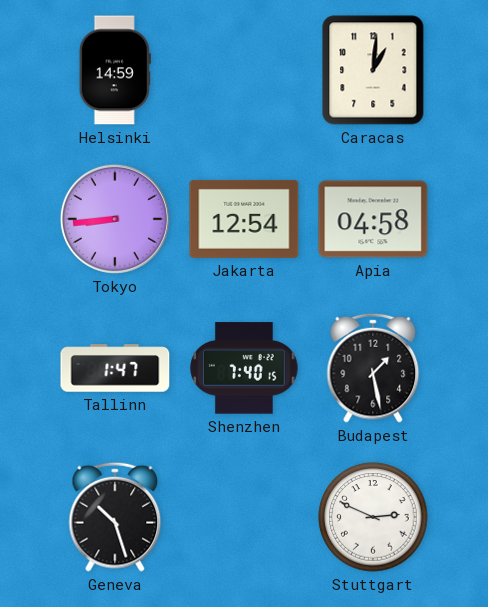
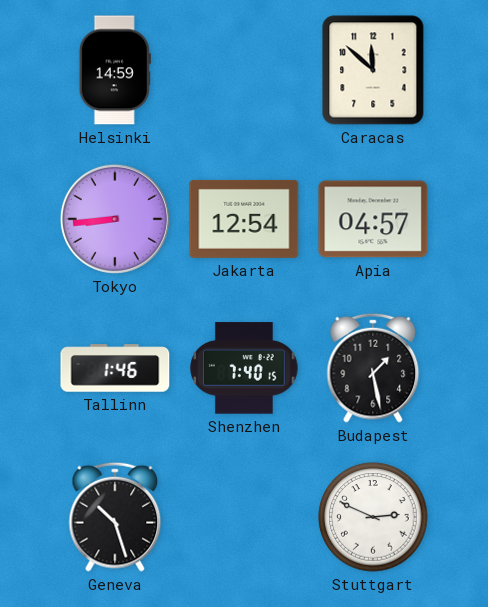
Caracas: 1:01 -> 11:52 (373, 70)
Apia: 04:58 -> 04:57 (373, 219)
Tallinn: 1:47 -> 1:46 (115, 368)
